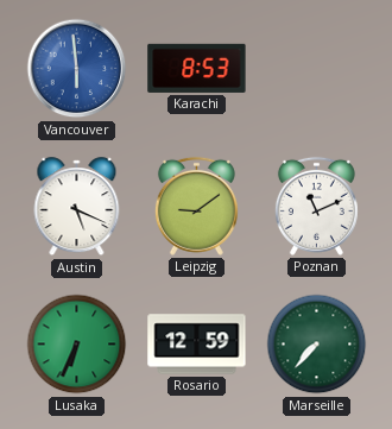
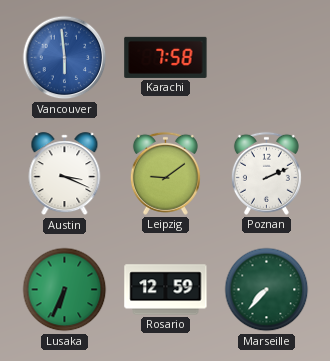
Karachi: 8:53 -> 7:58 (166, 57)
Austin: 5:19 -> 3:19 (65, 174)
Poznan: 11:11 -> 2:11 (266, 173)
